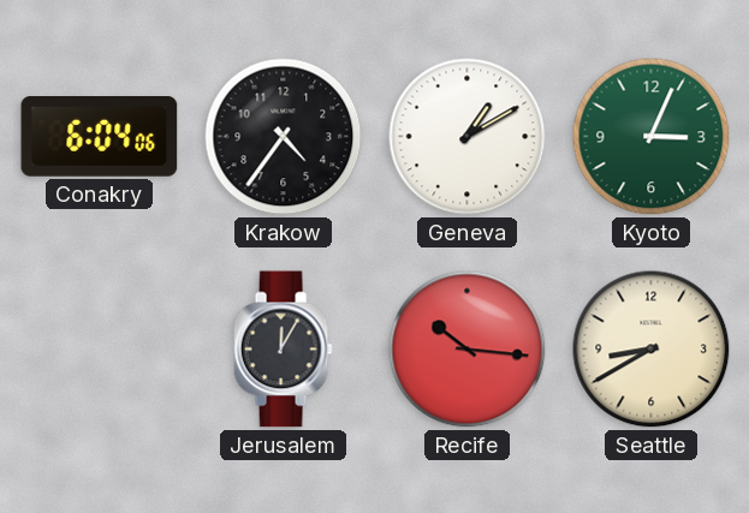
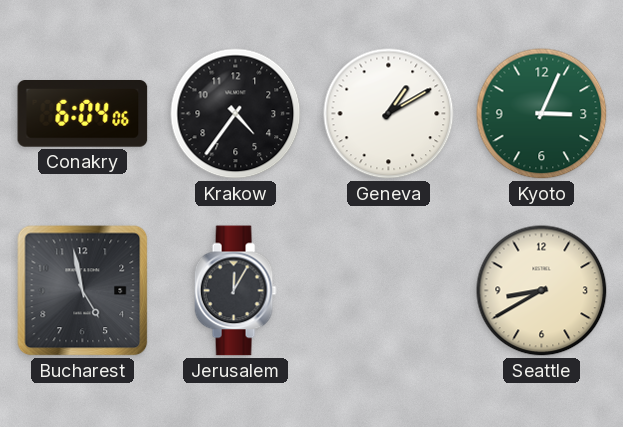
Bucharest: none -> 4:58 (83, 291)
Recife: 10:16 -> none (468, 350)
